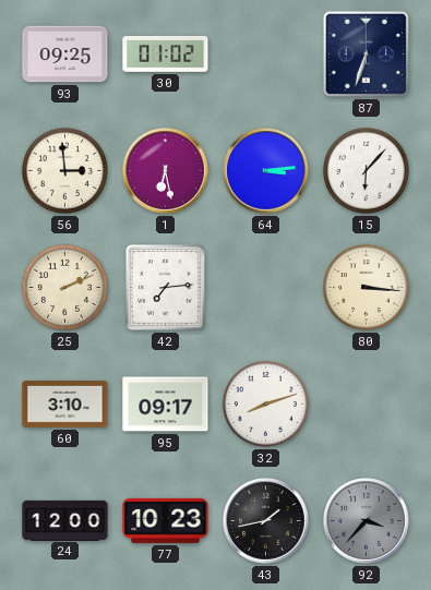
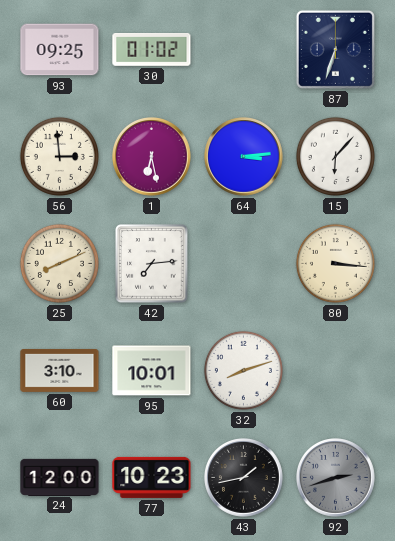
25: 2:11 -> 8:11 (59, 263)
95: 09:17 -> 10:01 (152, 371)
92: 3:37 -> 2:42 (336, 478)
